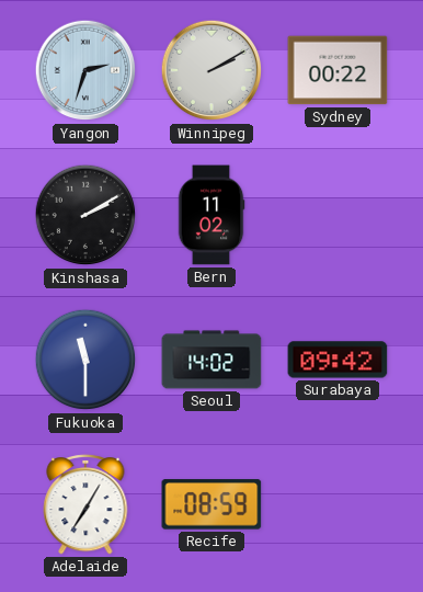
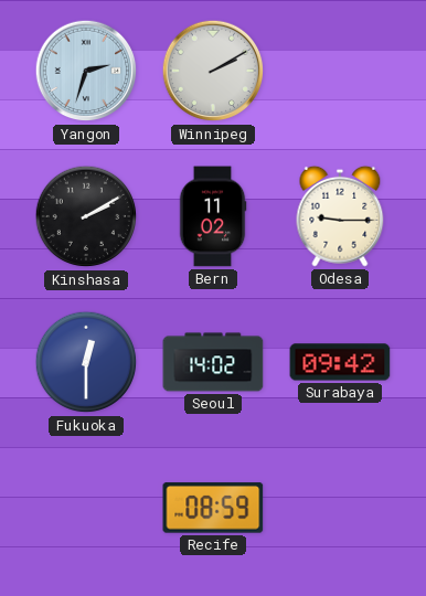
Sydney: 00:22 -> none (338, 70)
Odesa: none -> 9:15 (340, 216)
Fukuoka: 11:30 -> 12:30 (86, 362)
Adelaide: 7:05 -> none (85, 504)
